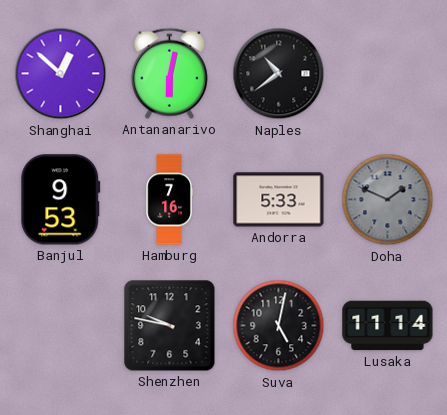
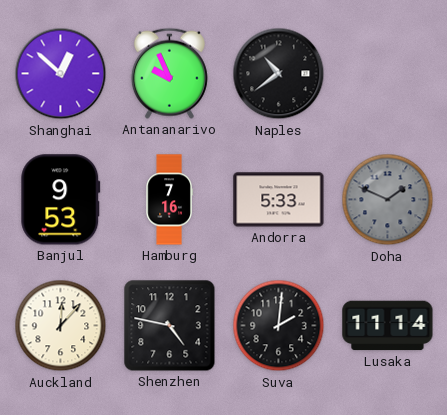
Antananarivo: 6:02 -> 9:56 (169, 73)
Auckland: none -> 12:07 (61, 326)
Shenzhen: 9:47 -> 4:47 (170, 326)
Suva: 5:02 -> 2:01 (279, 326)
